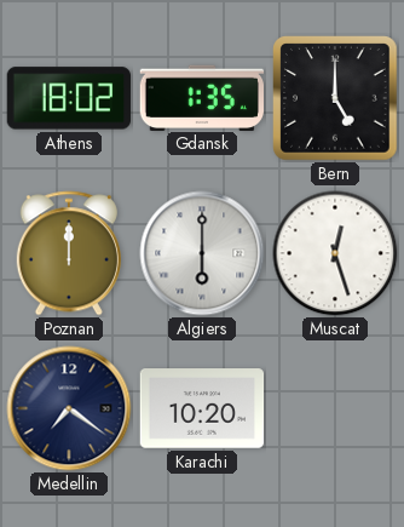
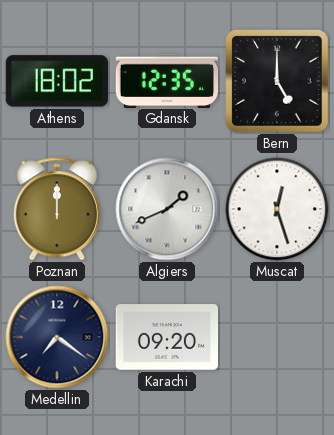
Gdansk: 1:35 -> 12:35 (166, 80)
Algiers: 6:00 -> 1:41 (167, 209)
Karachi: 10:20 -> 09:20 (167, 337)
